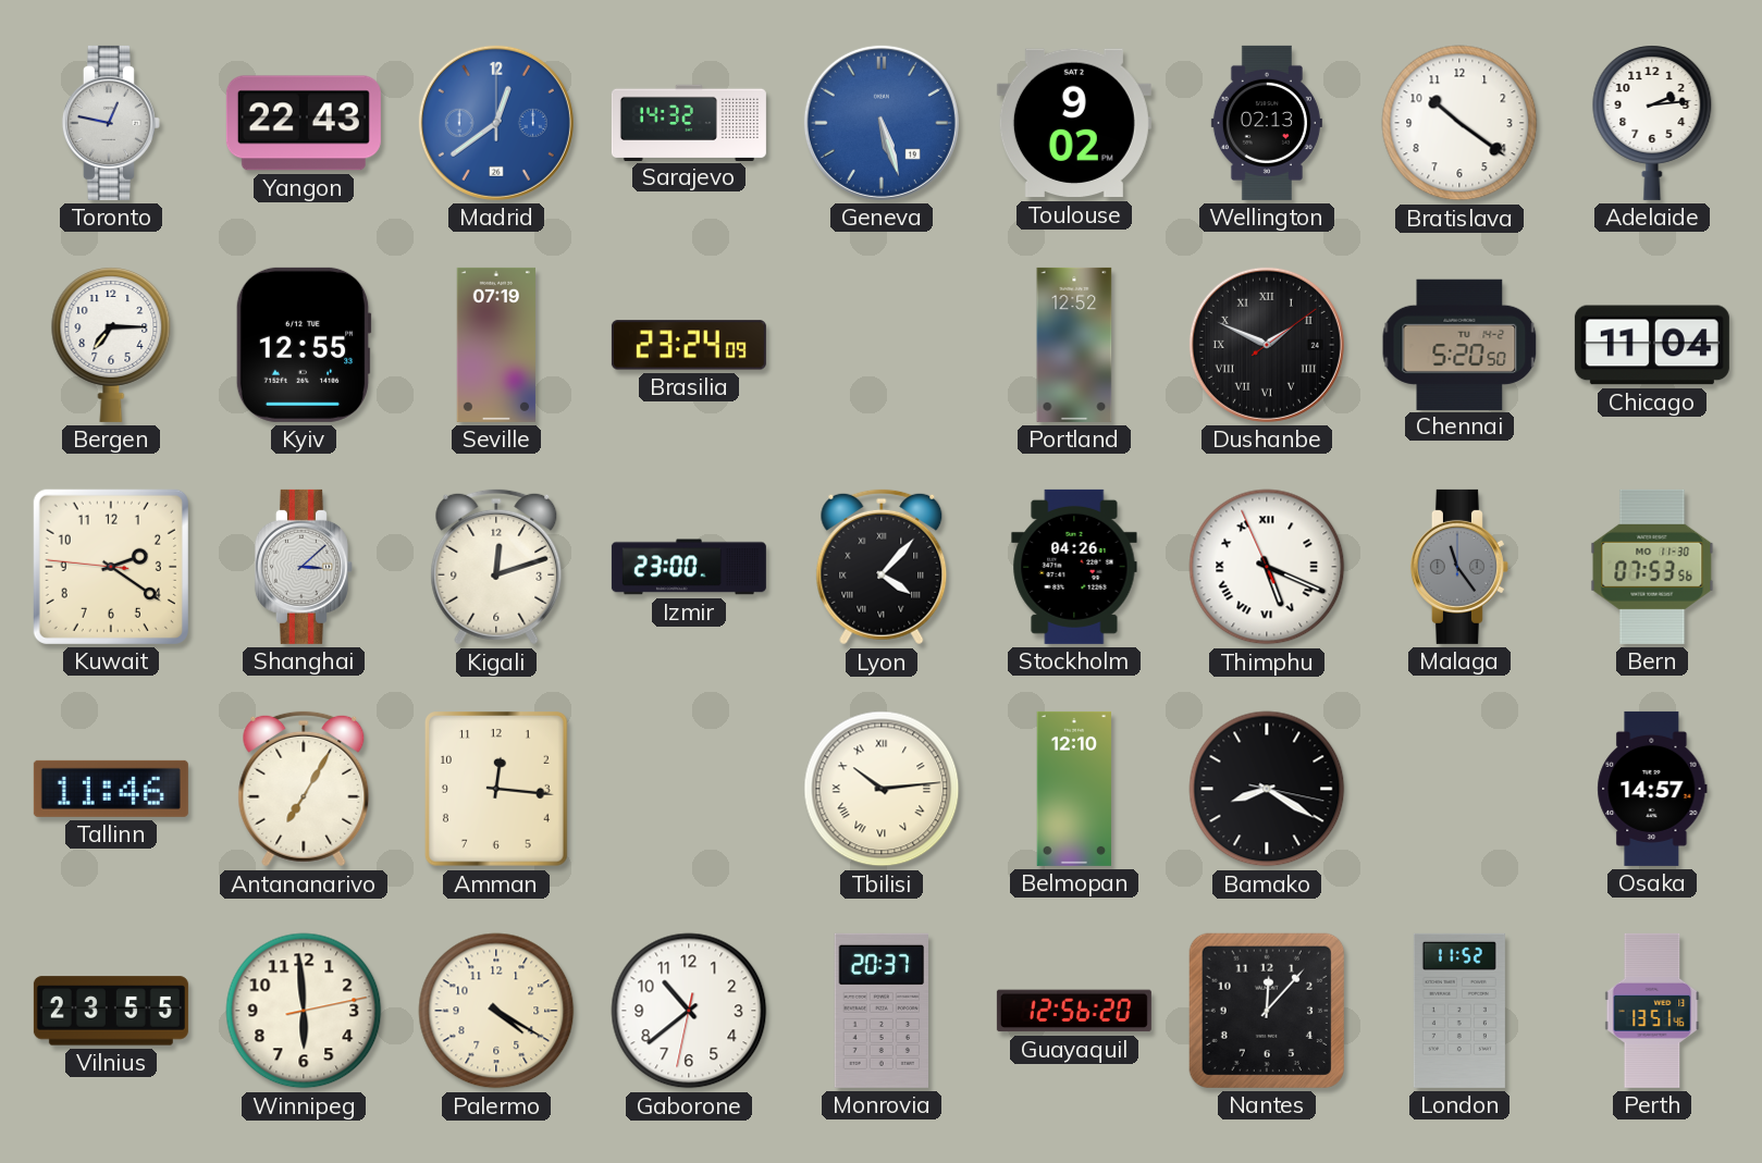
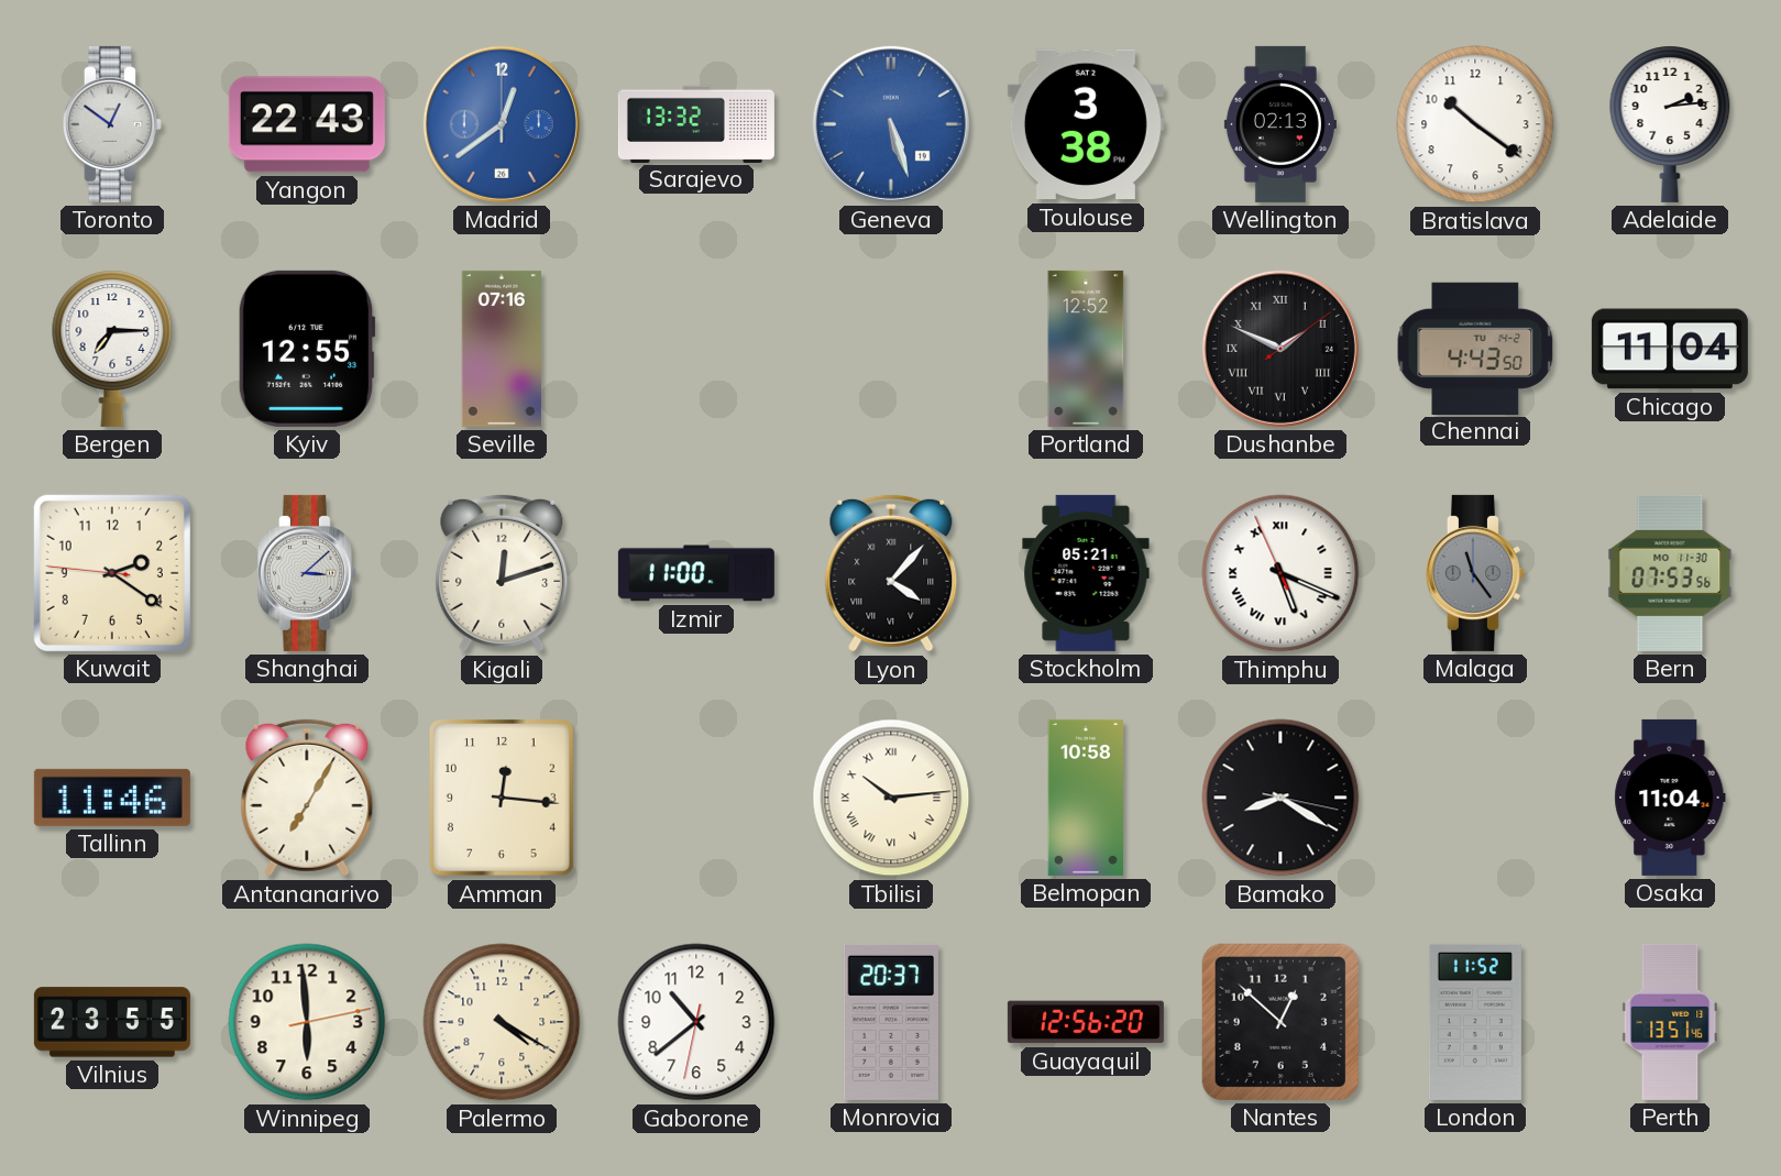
Toronto: 12:47 -> 12:51 (112, 124)
Sarajevo: 14:32 -> 13:32 (696, 123)
Toulouse: 9:02 -> 3:38 (1086, 124)
Seville: 07:19 -> 07:16 (502, 349)
Brasilia: 23:24 -> none (689, 345)
Chennai: 5:20 -> 4:43 (1475, 348)
Izmir: 23:00 -> 11:00 (696, 573)
Stockholm: 04:26 -> 05:21 (1086, 573)
Belmopan: 12:10 -> 10:58 (1086, 798)
Osaka: 14:57 -> 11:04 (1670, 798)
Nantes: 12:07 -> 12:52 (1280, 1022)
